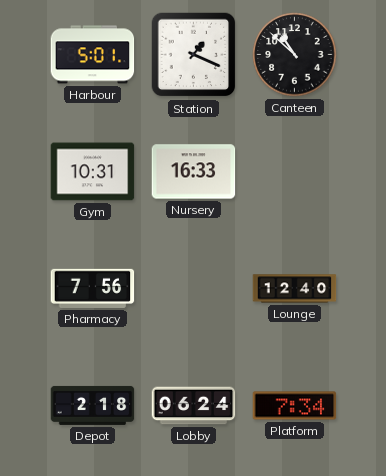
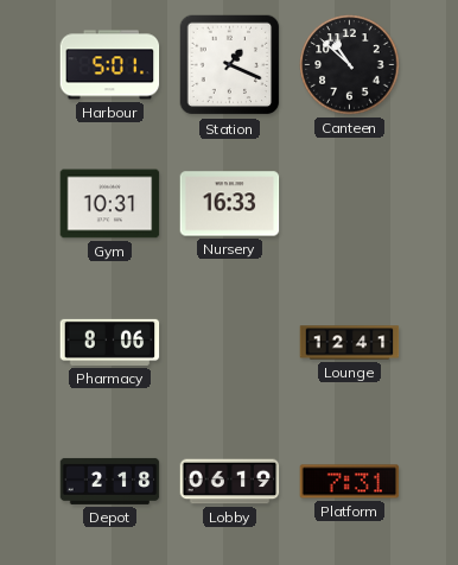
Pharmacy: 7:56 -> 8:06 (110, 342)
Lounge: 12:40 -> 12:41 (350, 343)
Lobby: 06:24 -> 06:19 (230, 482)
Platform: 7:34 -> 7:31 (350, 482)
